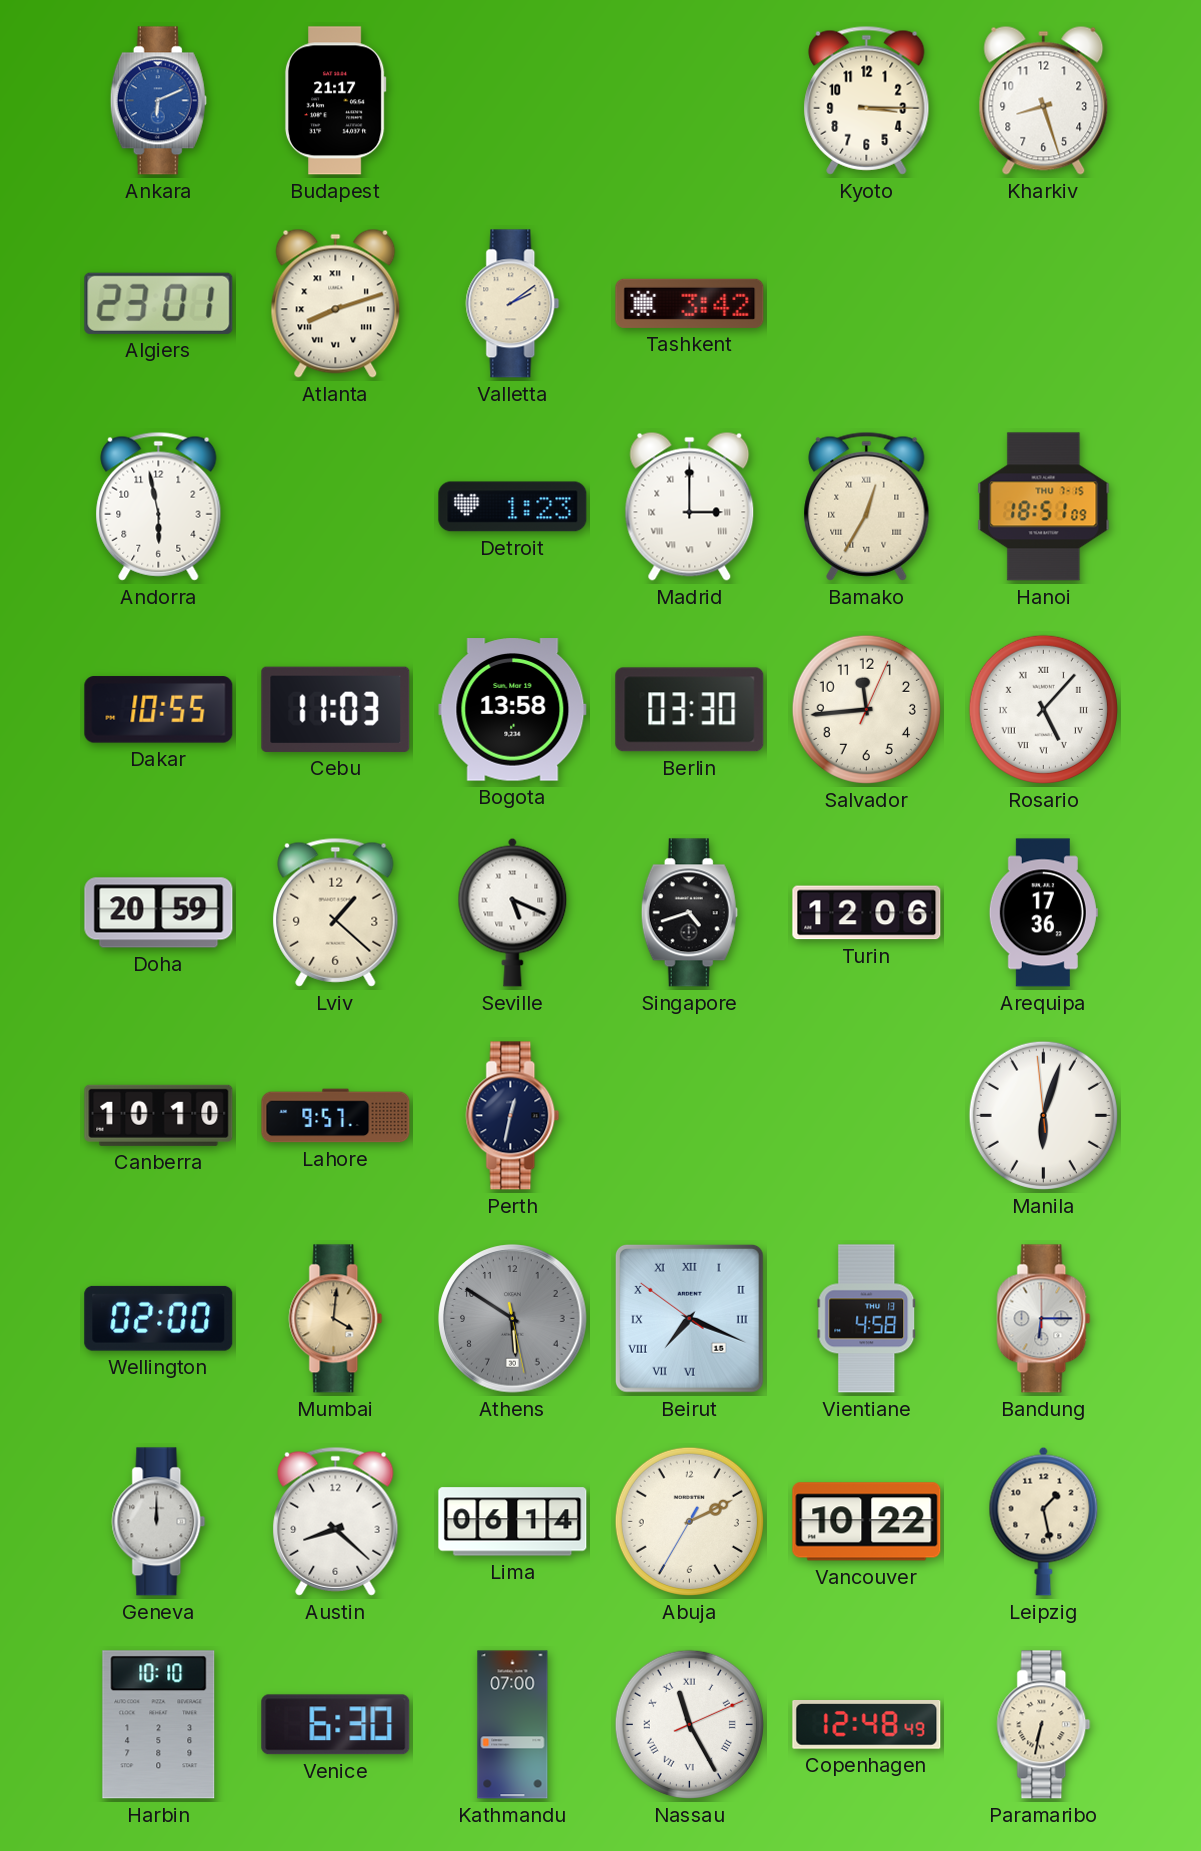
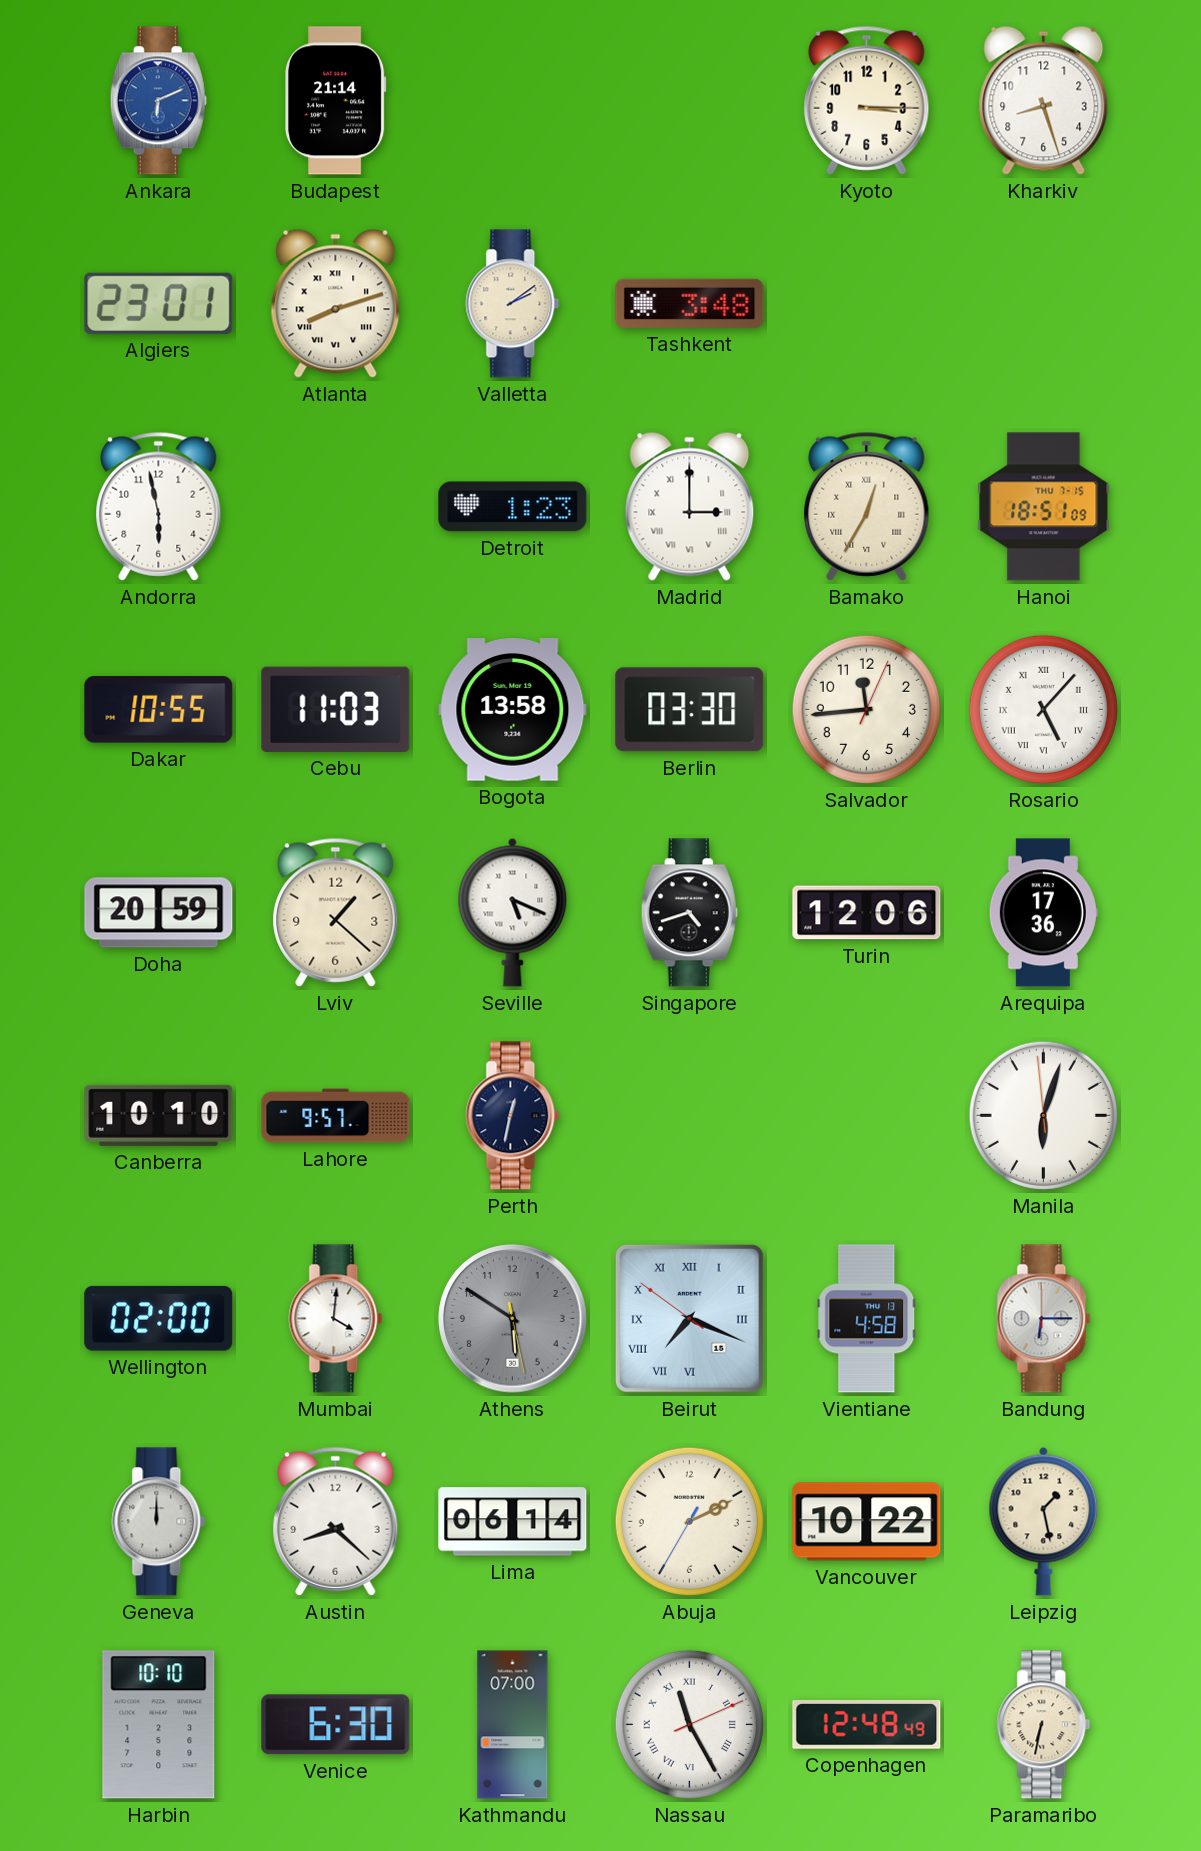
Budapest: 21:17 -> 21:14 (335, 101)
Tashkent: 3:42 -> 3:48 (690, 303)
Mumbai dial: champagne -> white (336, 1319)
